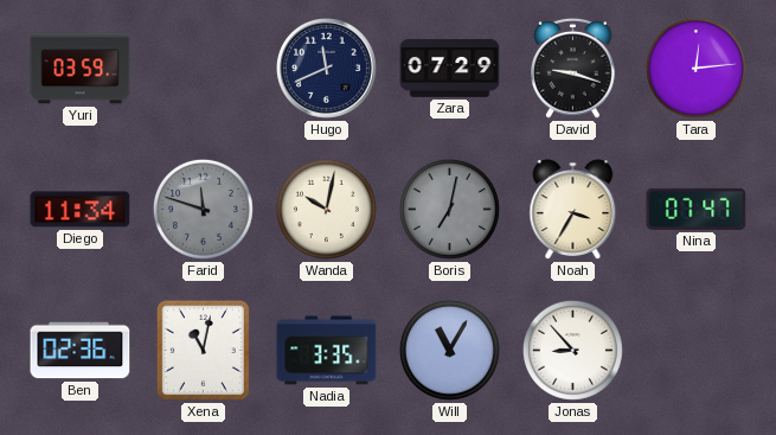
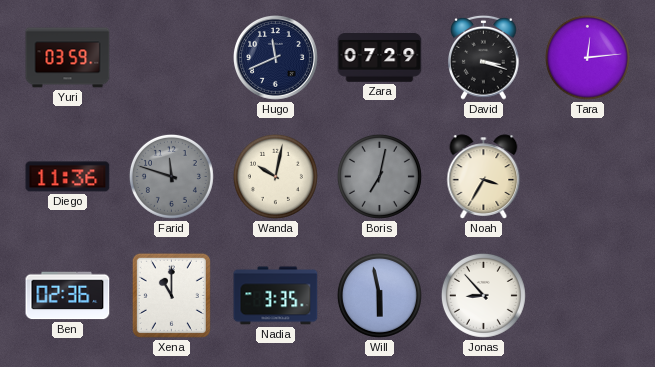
David: 9:18 -> 3:18 (484, 57)
Diego: 11:34 -> 11:36 (68, 177)
Nina: 07:47 -> none (697, 209)
Xena: 11:02 -> 11:00 (171, 295)
Will: 11:05 -> 5:58 (379, 295)
